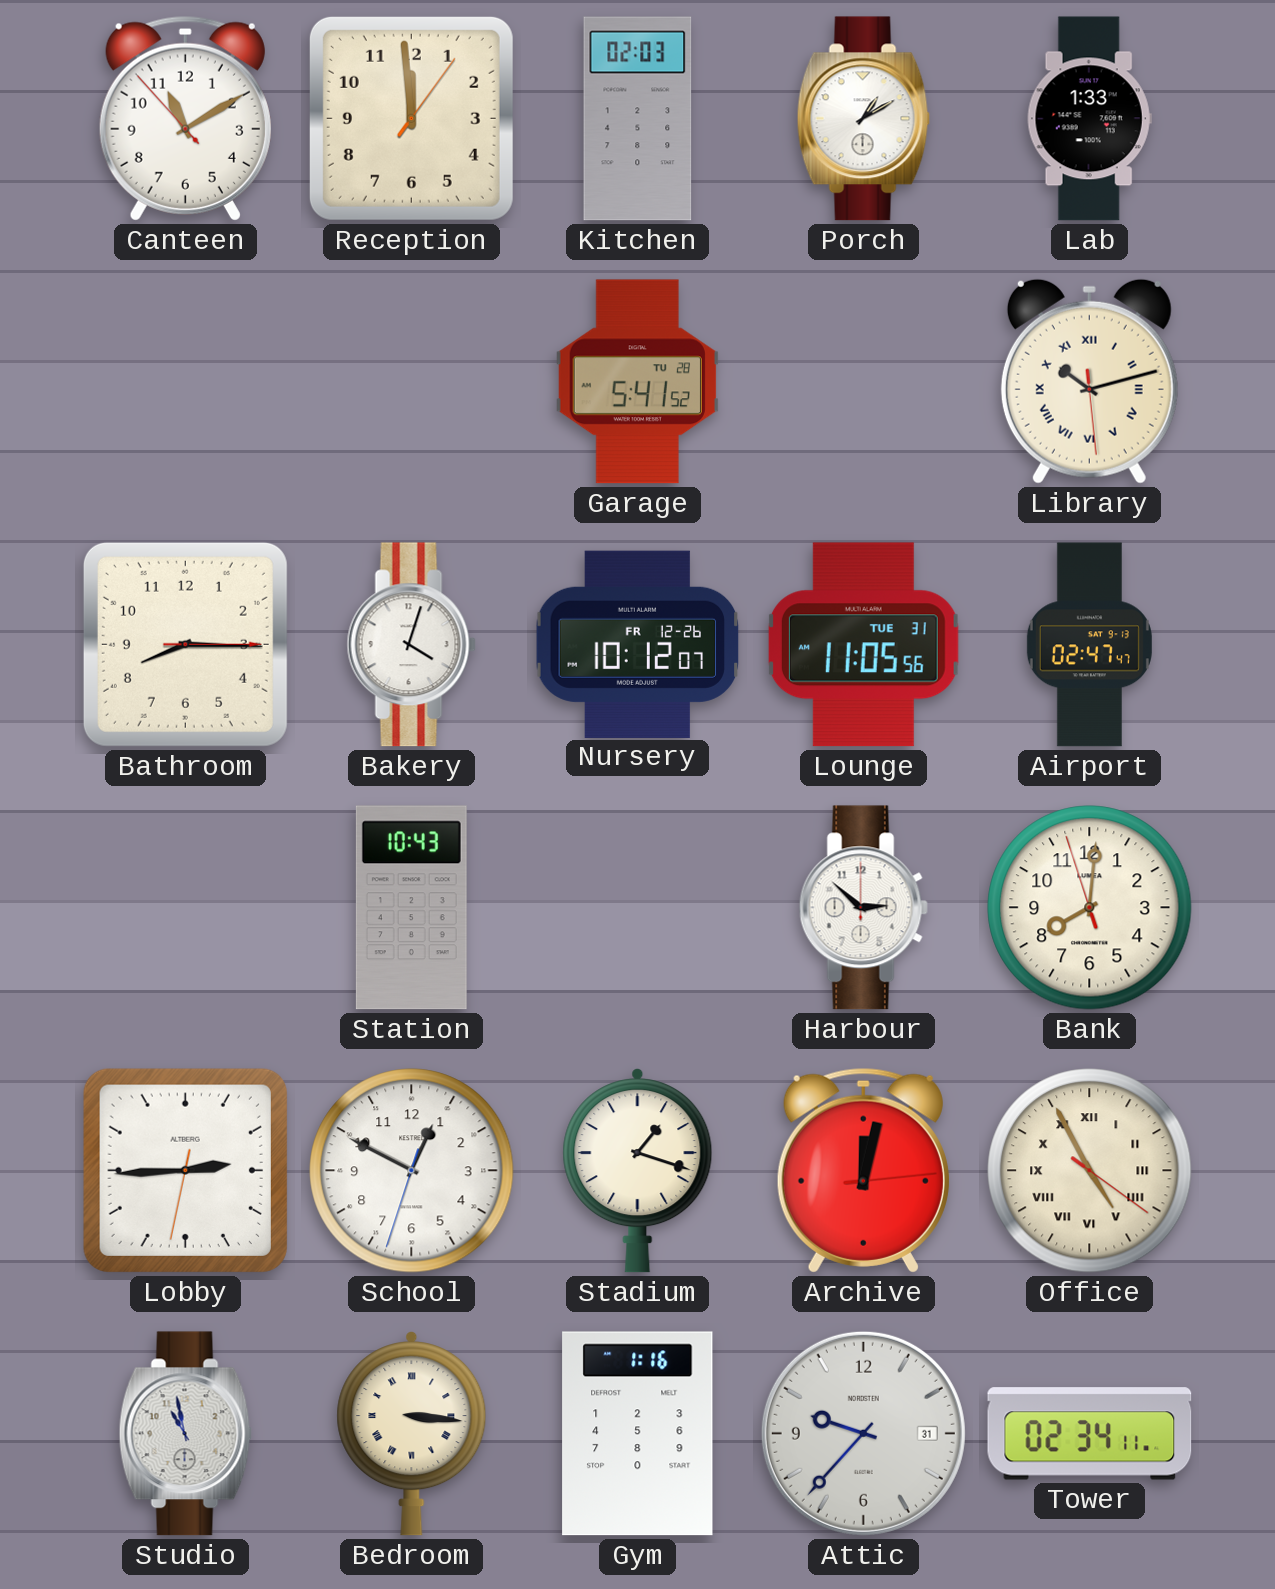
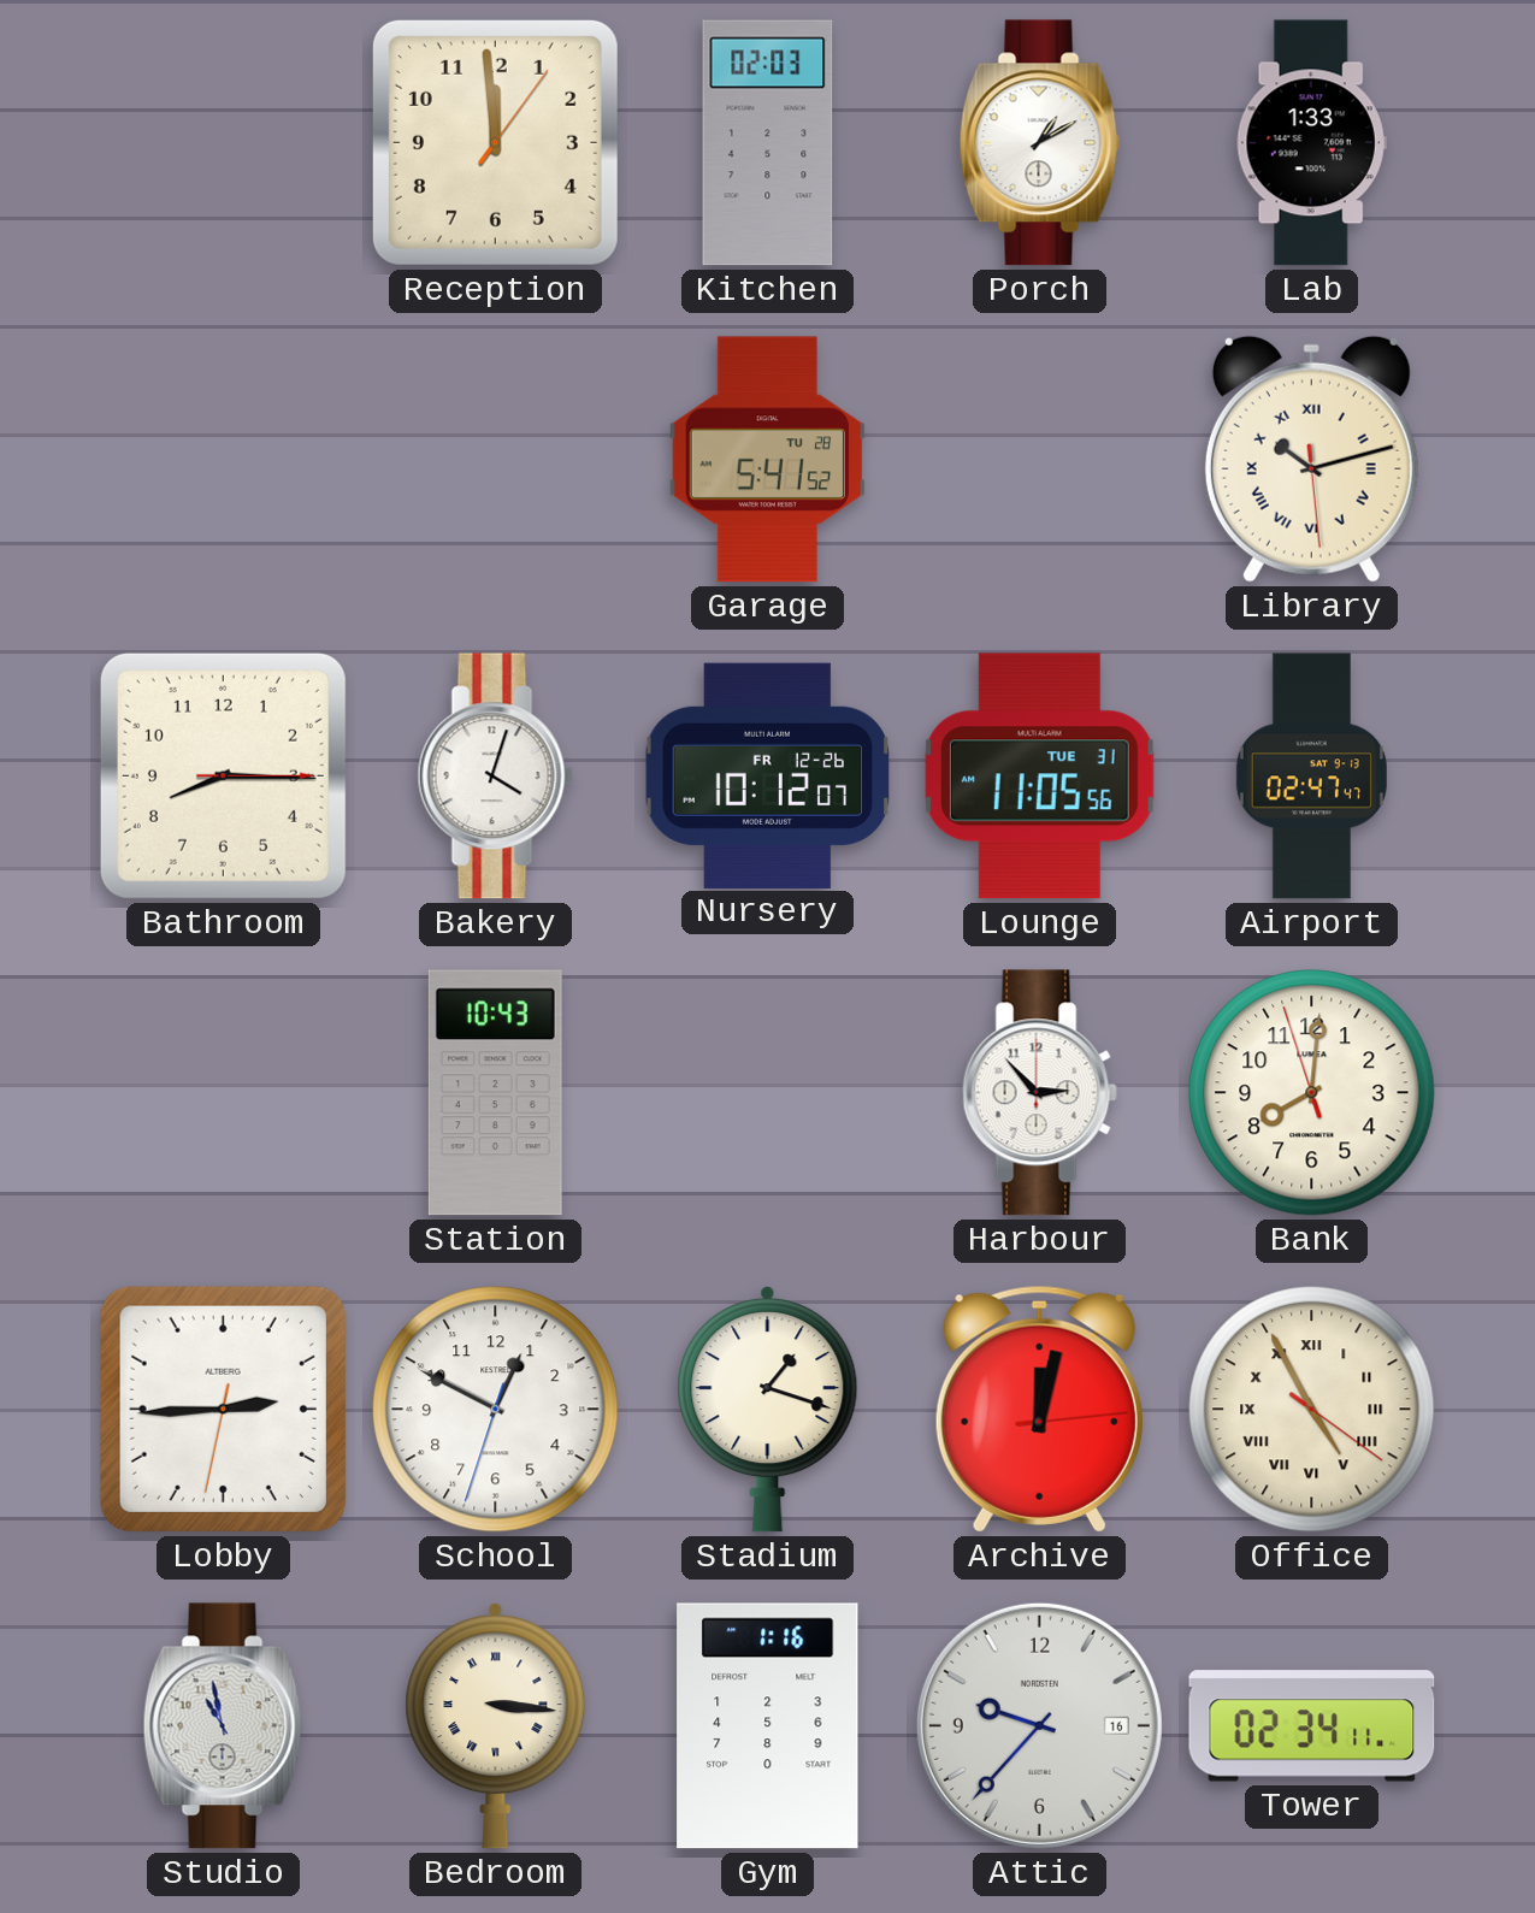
Canteen: 11:09 -> none (185, 118)
Harbour: 2:52 -> 2:53 (1039, 1093)
Attic date: 31 -> 16 (1039, 1725)
